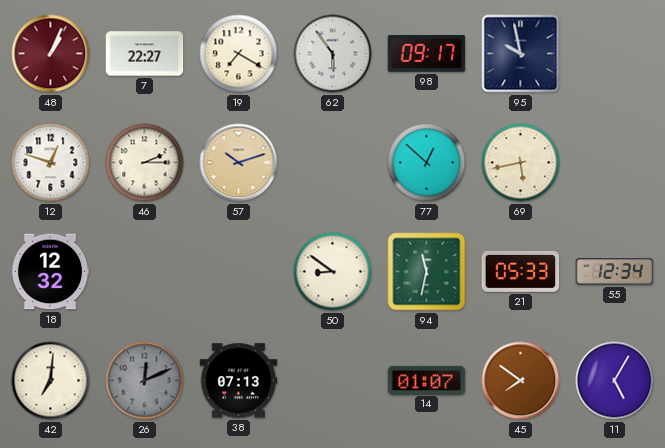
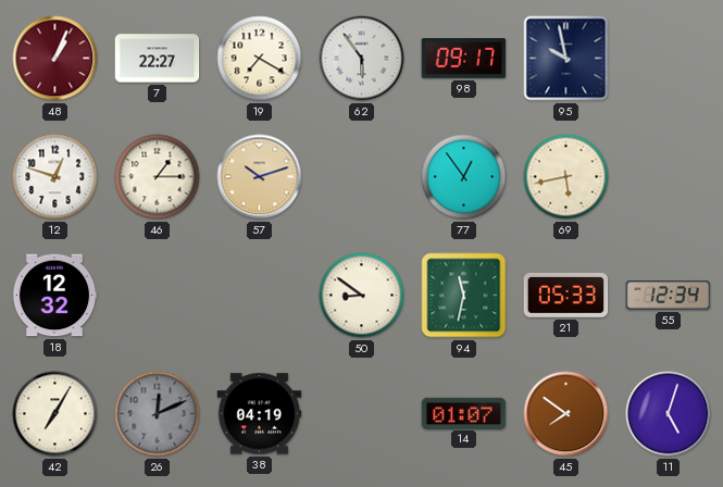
46: 2:15 -> 1:15 (158, 177)
77: 12:52 -> 12:54 (464, 177)
42: 7:01 -> 7:05 (55, 414)
38: 07:13 -> 04:19 (260, 414)
11: 5:05 -> 5:03 (669, 414)
